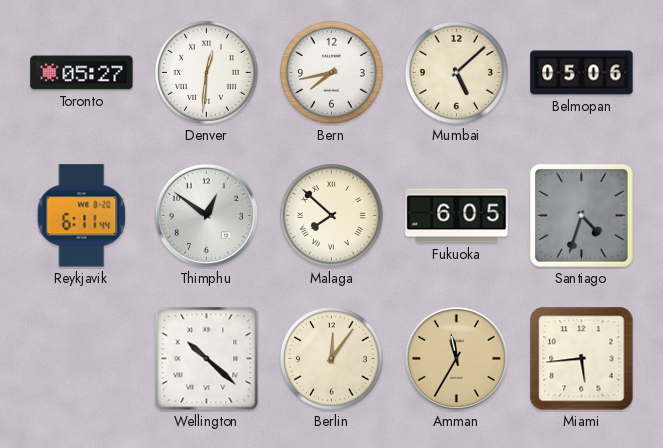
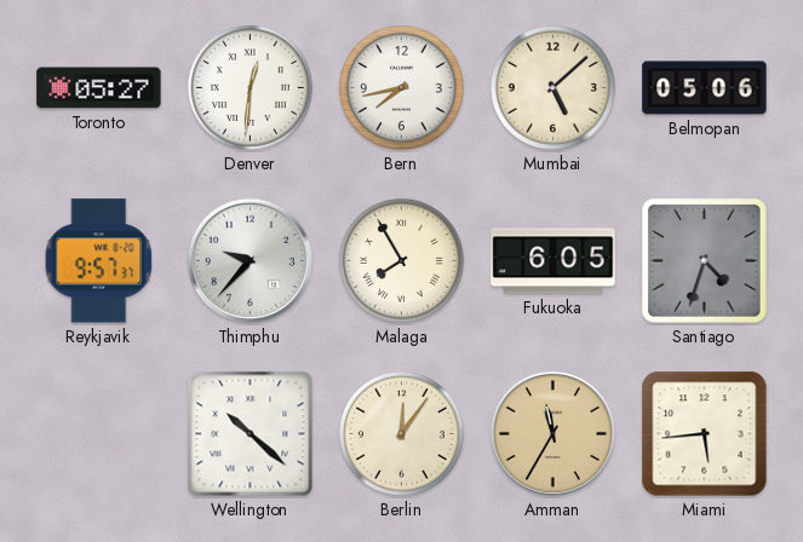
Reykjavik: 6:11 -> 9:57 (99, 261)
Thimphu: 12:51 -> 9:37 (249, 260)
Malaga: 7:52 -> 7:55 (402, 261)
